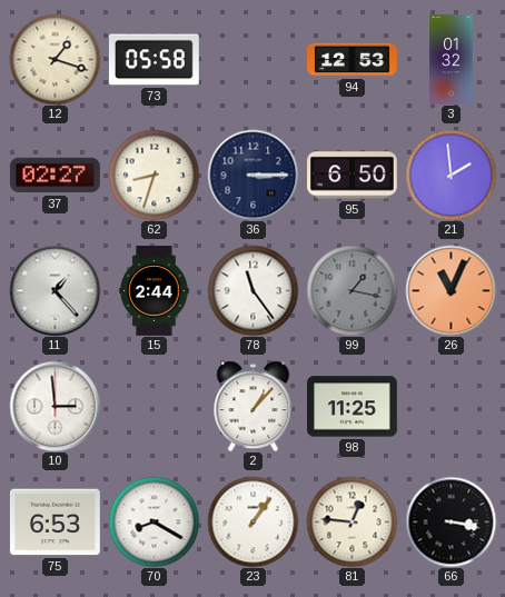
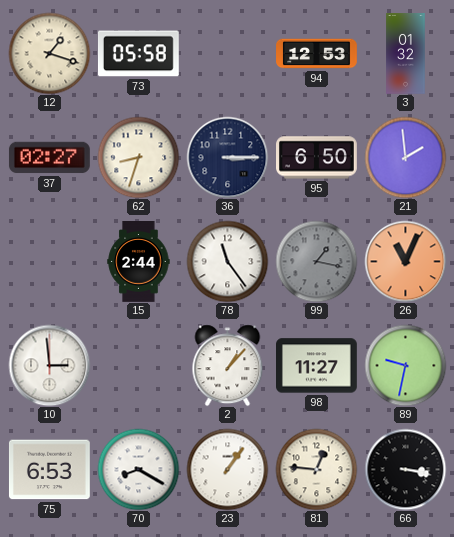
11: 1:23 -> none (55, 290)
98: 11:25 -> 11:27 (317, 366)
89: none -> 9:32 (405, 365)
